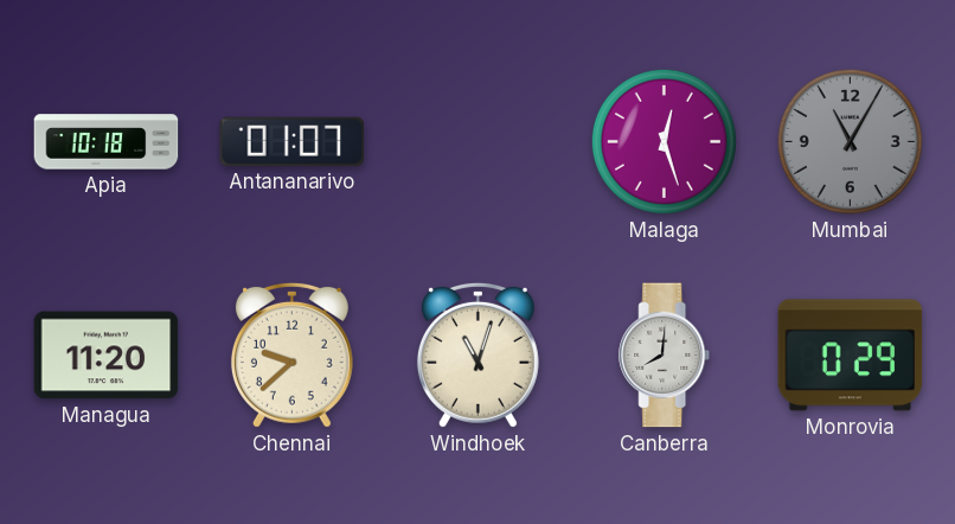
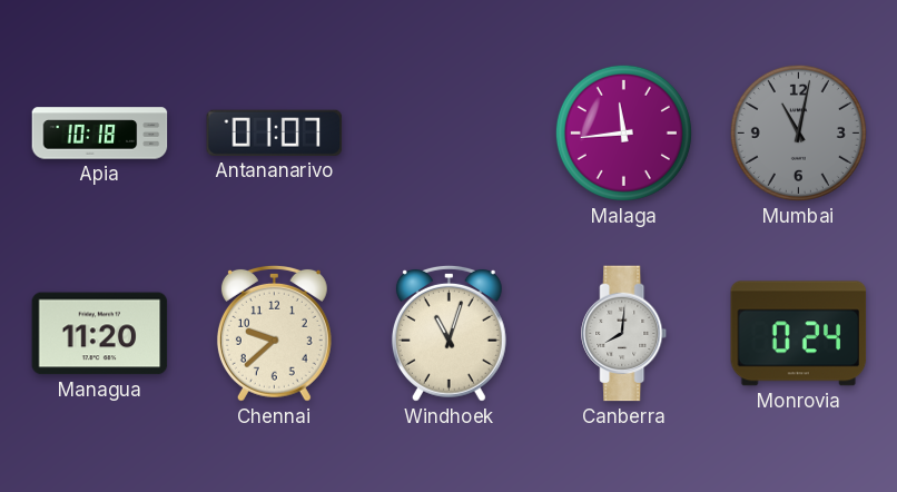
Malaga: 12:27 -> 11:44 (623, 132)
Mumbai: 11:05 -> 11:02 (798, 132)
Monrovia: 0:29 -> 0:24 (799, 334)
